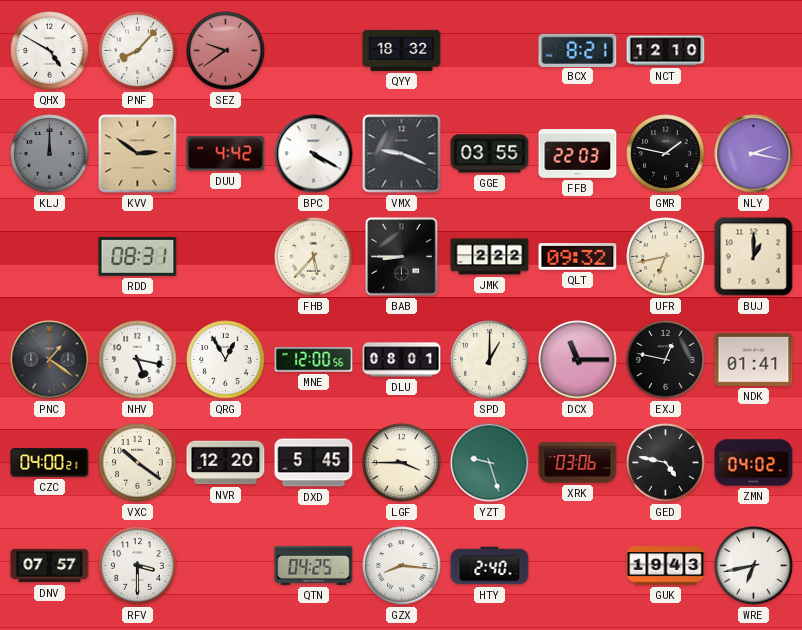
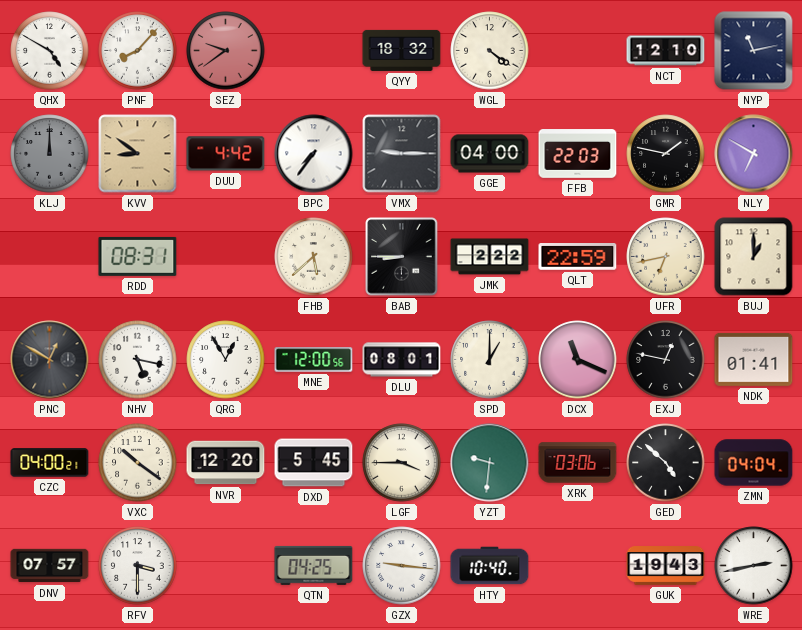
WGL: none -> 4:21 (490, 51)
BCX: 8:21 -> none (578, 50)
NYP: none -> 11:13 (754, 51)
KVV: 2:51 -> 8:51 (138, 154)
BPC: 4:20 -> 7:36 (314, 154)
VMX: 9:19 -> 9:15 (402, 154)
GGE: 03:55 -> 04:00 (490, 154)
NLY: 2:17 -> 6:50 (754, 154)
FHB: 5:37 -> 5:38 (314, 257)
QLT: 09:32 -> 22:59 (578, 257)
PNC: 1:21 -> 12:50 (50, 360)
DCX: 11:15 -> 11:19 (578, 360)
YZT: 9:27 -> 9:31 (490, 463)
GED: 4:47 -> 4:52 (666, 463)
ZMN: 04:02 -> 04:04 (754, 463)
GZX: 8:16 -> 9:16 (402, 566)
HTY: 2:40 -> 10:40 (490, 566)
WRE: 6:43 -> 2:43 (754, 566)
